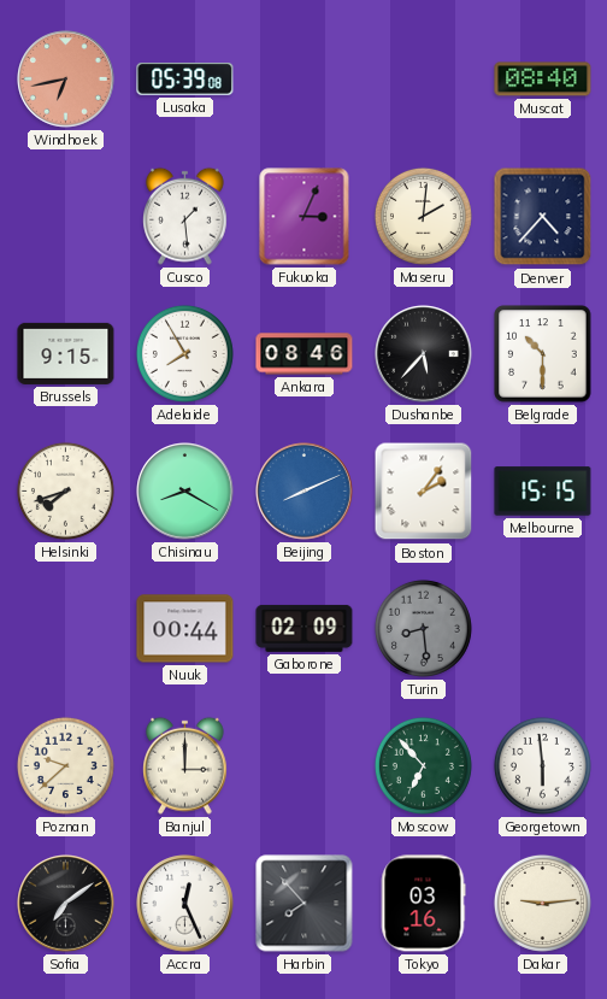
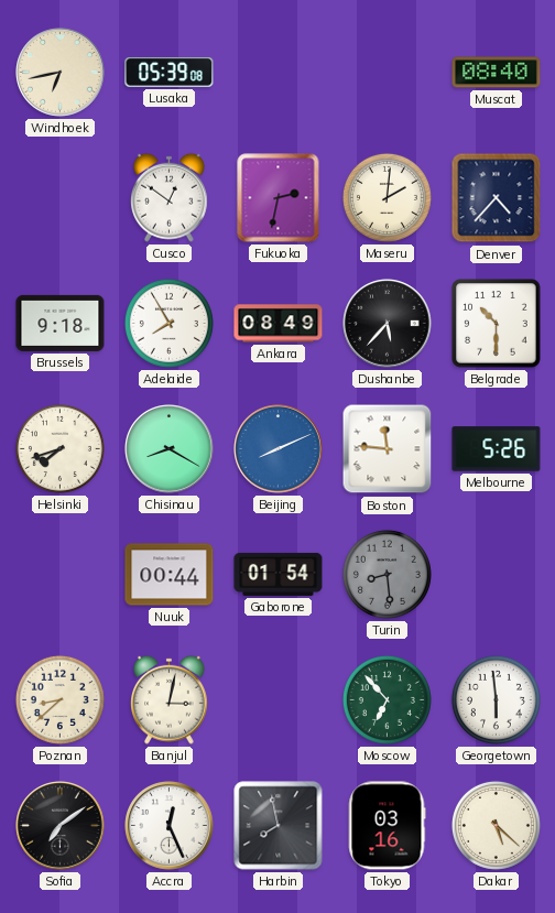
Windhoek dial: salmon -> cream (61, 73)
Cusco: 1:29 -> 12:51 (170, 197)
Fukuoka: 3:04 -> 2:32 (279, 198)
Brussels: 9:15 -> 9:18 (61, 323)
Ankara: 08:46 -> 08:49 (279, 324)
Boston: 2:06 -> 11:46 (388, 449)
Melbourne: 15:15 -> 5:26 (497, 449)
Gaborone: 02:09 -> 01:54 (279, 574)
Poznan: 9:38 -> 8:38 (59, 699)
Banjul: 3:00 -> 3:02 (170, 699)
Harbin: 7:53 -> 7:58 (279, 826)
Dakar: 9:14 -> 5:22 (496, 825)
